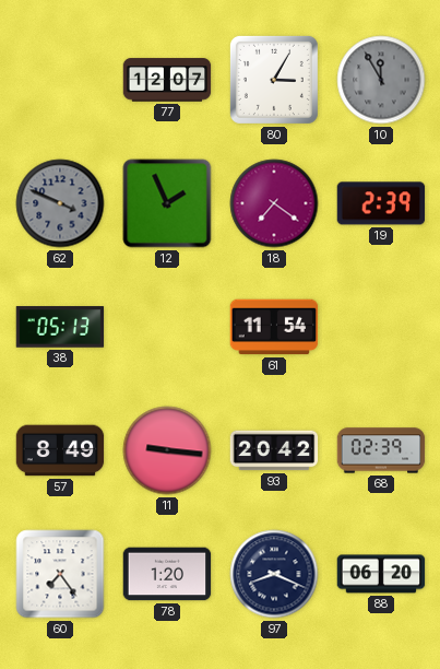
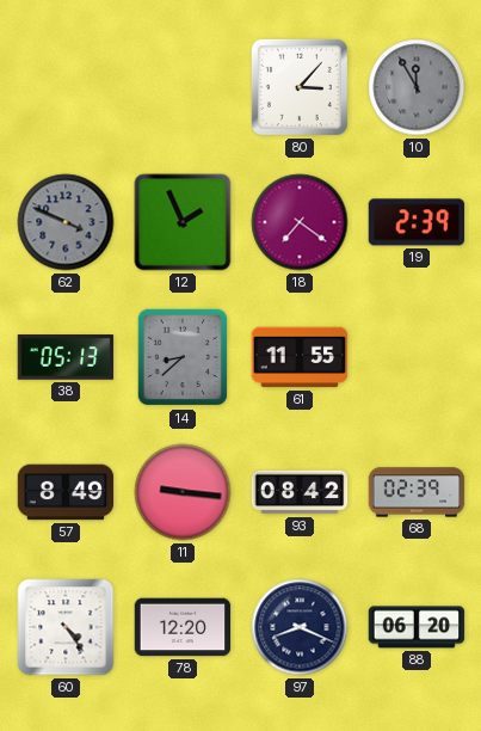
77: 12:07 -> none (167, 80)
80: 3:05 -> 3:07 (300, 87)
14: none -> 8:38 (183, 357)
61: 11:54 -> 11:55 (300, 357)
93: 20:42 -> 08:42 (300, 492)
60: 7:24 -> 4:24 (66, 627)
78: 1:20 -> 12:20 (183, 627)
